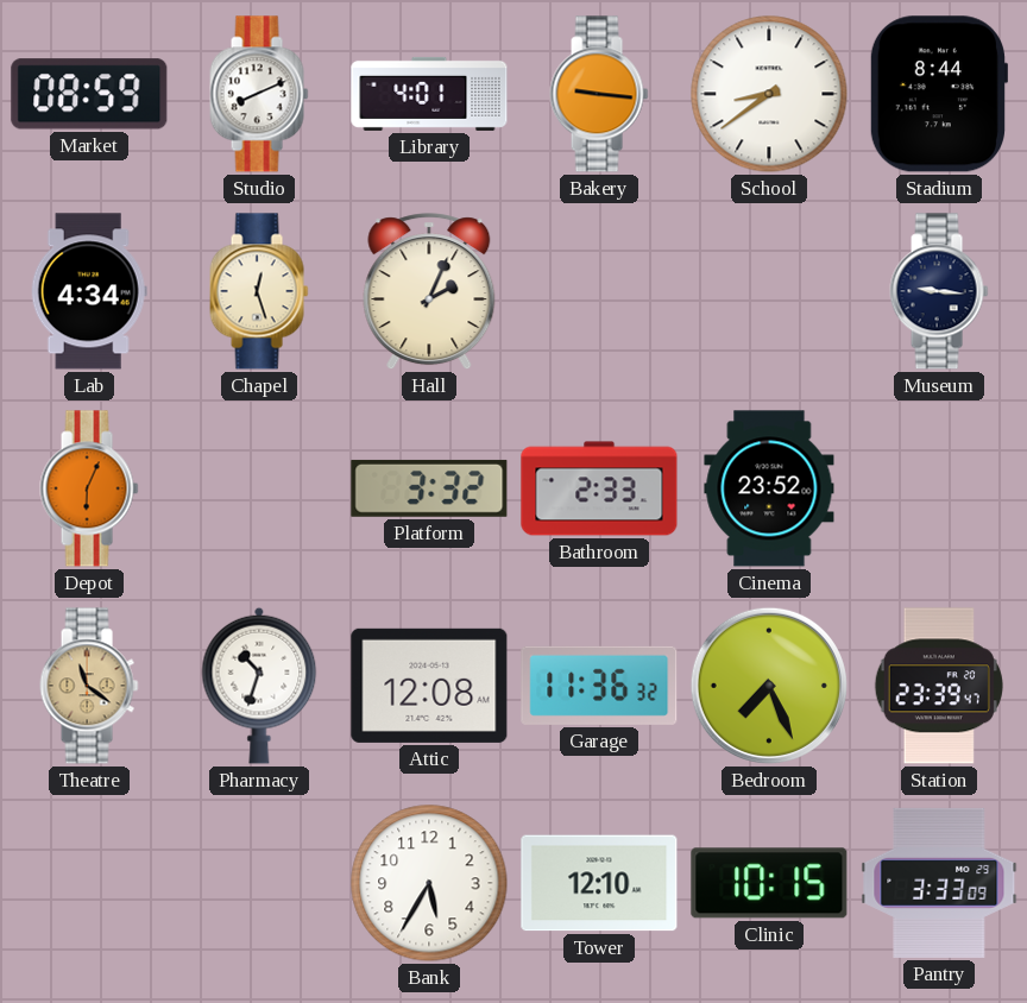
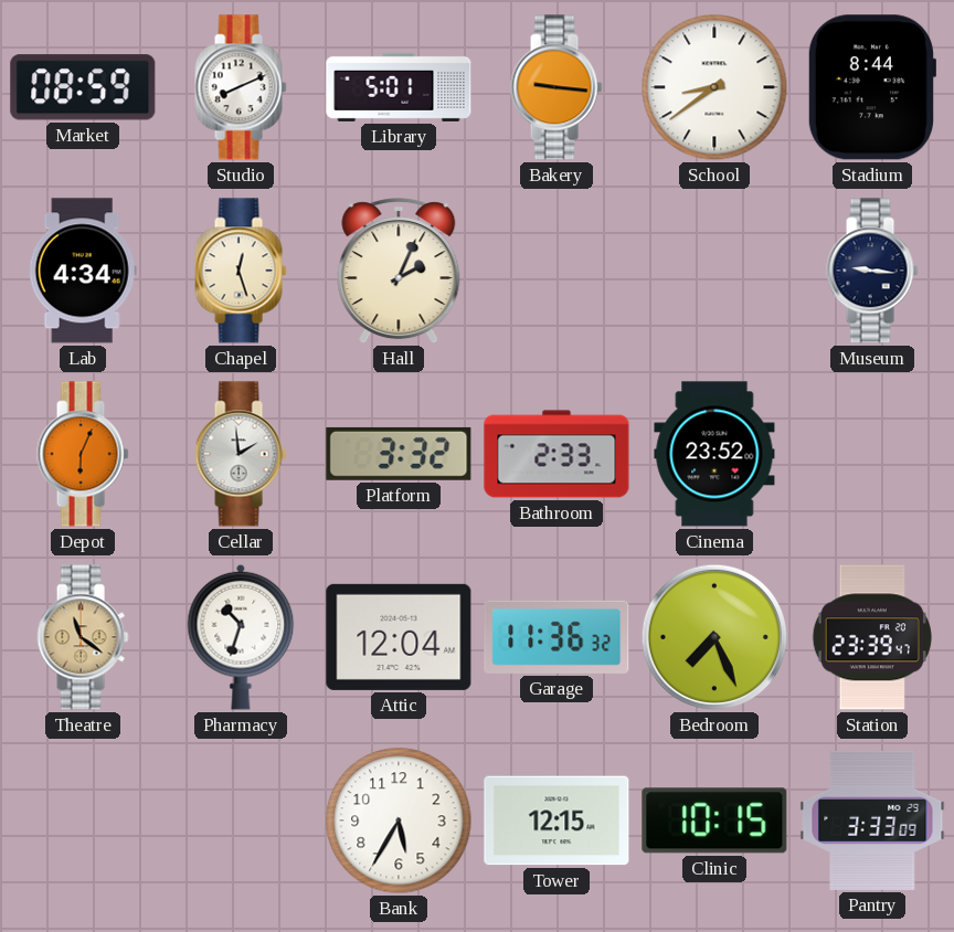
Library: 4:01 -> 5:01 (399, 87)
Cellar: none -> 1:59 (241, 454)
Attic: 12:08 -> 12:04 (399, 637)
Tower: 12:10 -> 12:15 (556, 820)
